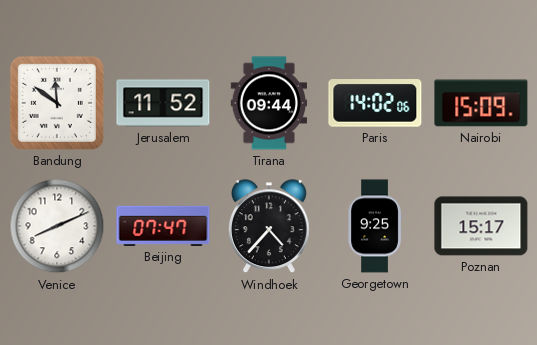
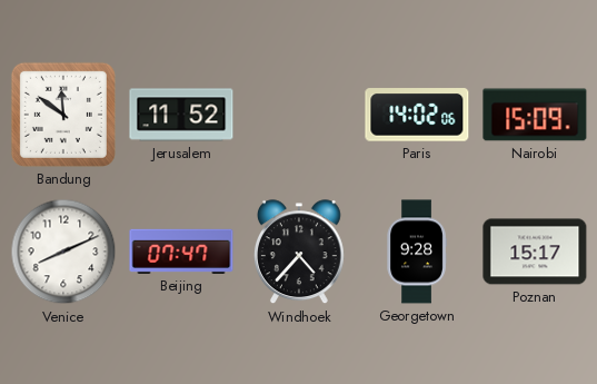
Tirana: 09:44 -> none (268, 103)
Georgetown: 9:25 -> 9:28 (417, 252)
